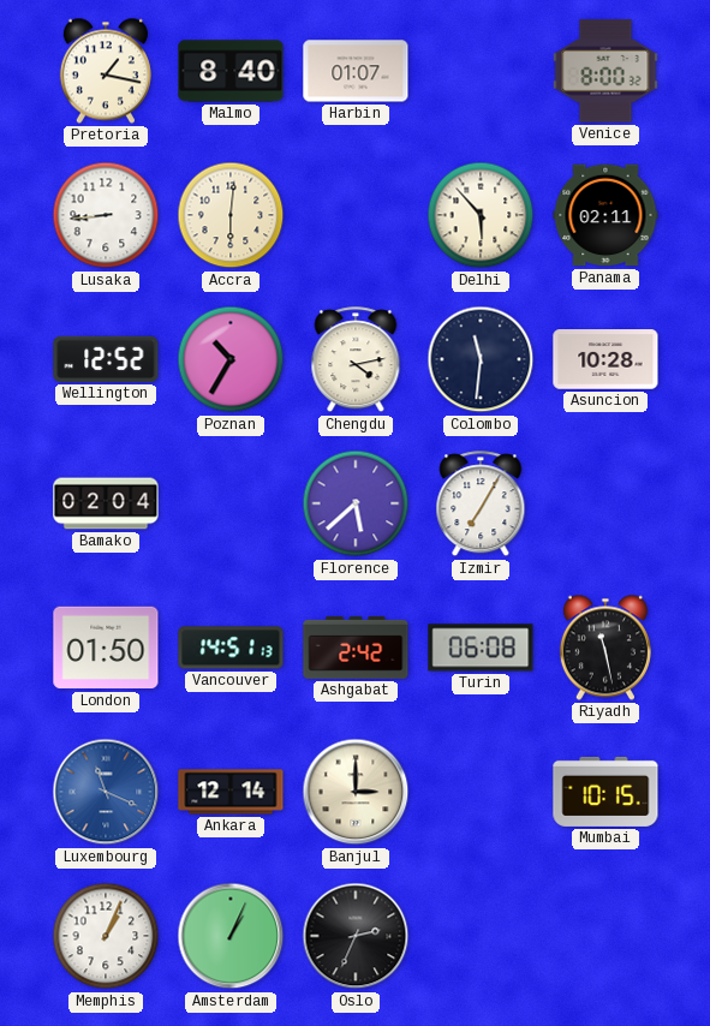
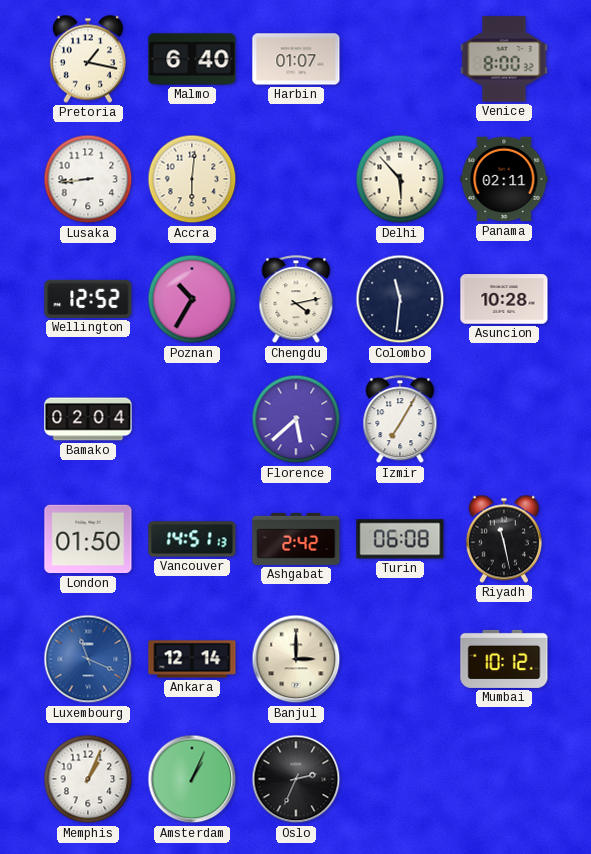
Malmo: 8:40 -> 6:40 (192, 59)
Mumbai: 10:15 -> 10:12 (504, 659)
